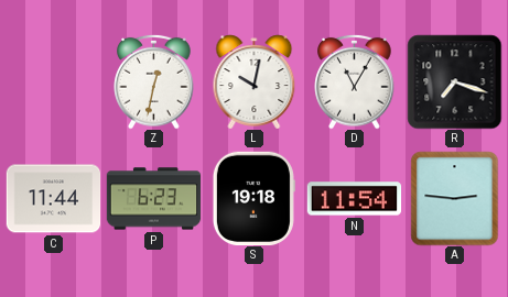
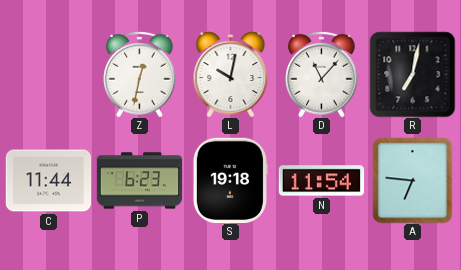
D: 11:05 -> 11:07 (322, 74)
R: 7:18 -> 7:02 (412, 74)
A: 2:46 -> 6:46 (413, 180)
